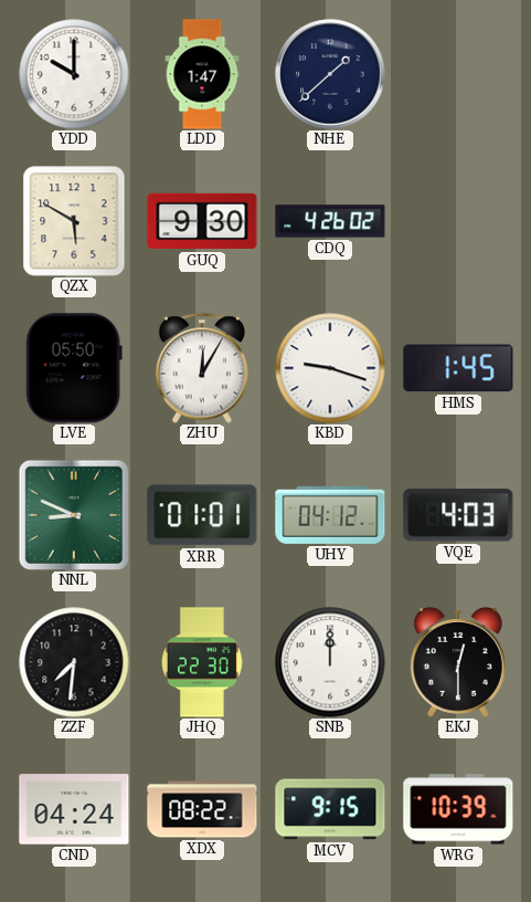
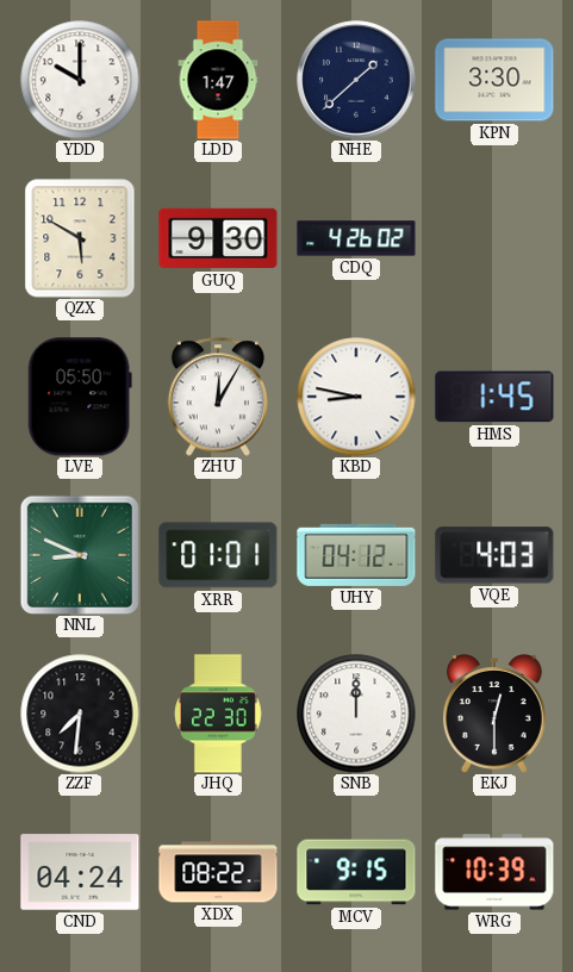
KPN: none -> 3:30 (494, 80)
KBD: 9:18 -> 8:47 (356, 397)
